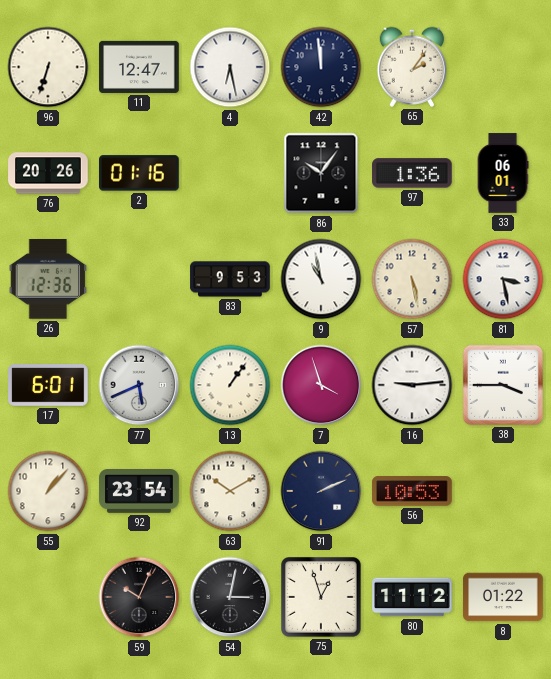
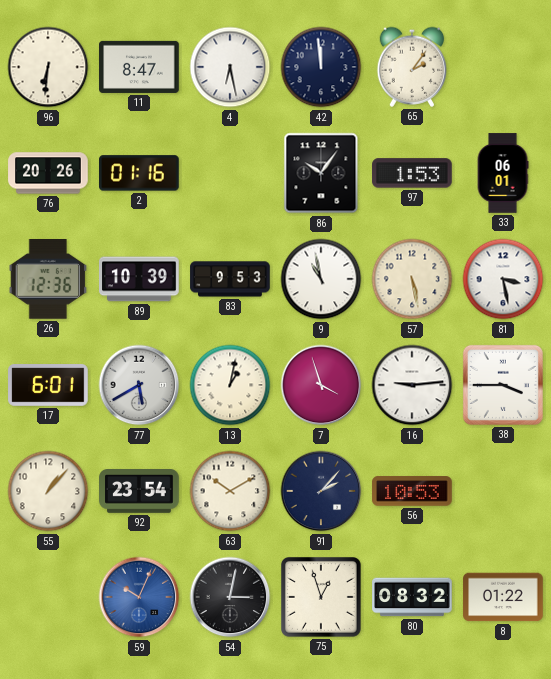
96: 6:33 -> 6:31 (48, 67)
11: 12:47 -> 8:47 (139, 67)
97: 1:36 -> 1:53 (412, 173)
89: none -> 10:39 (139, 279)
77: 5:41 -> 5:40 (139, 385)
13: 1:06 -> 1:02 (230, 385)
91: 2:11 -> 2:07 (321, 491)
59 dial: black -> blue (139, 597)
80: 11:12 -> 08:32 (412, 597)
